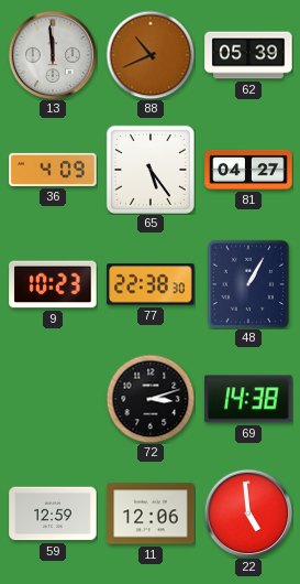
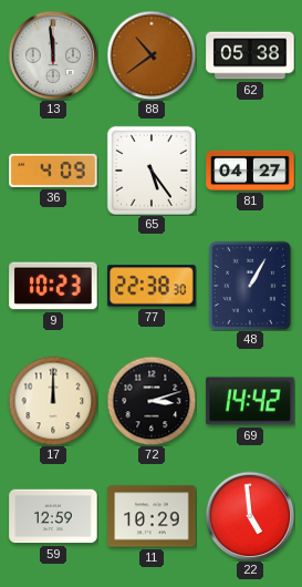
88: 10:41 -> 10:39 (152, 55)
62: 05:39 -> 05:38 (250, 55)
17: none -> 12:00 (53, 401)
69: 14:38 -> 14:42 (250, 401)
11: 12:06 -> 10:29 (152, 516)
